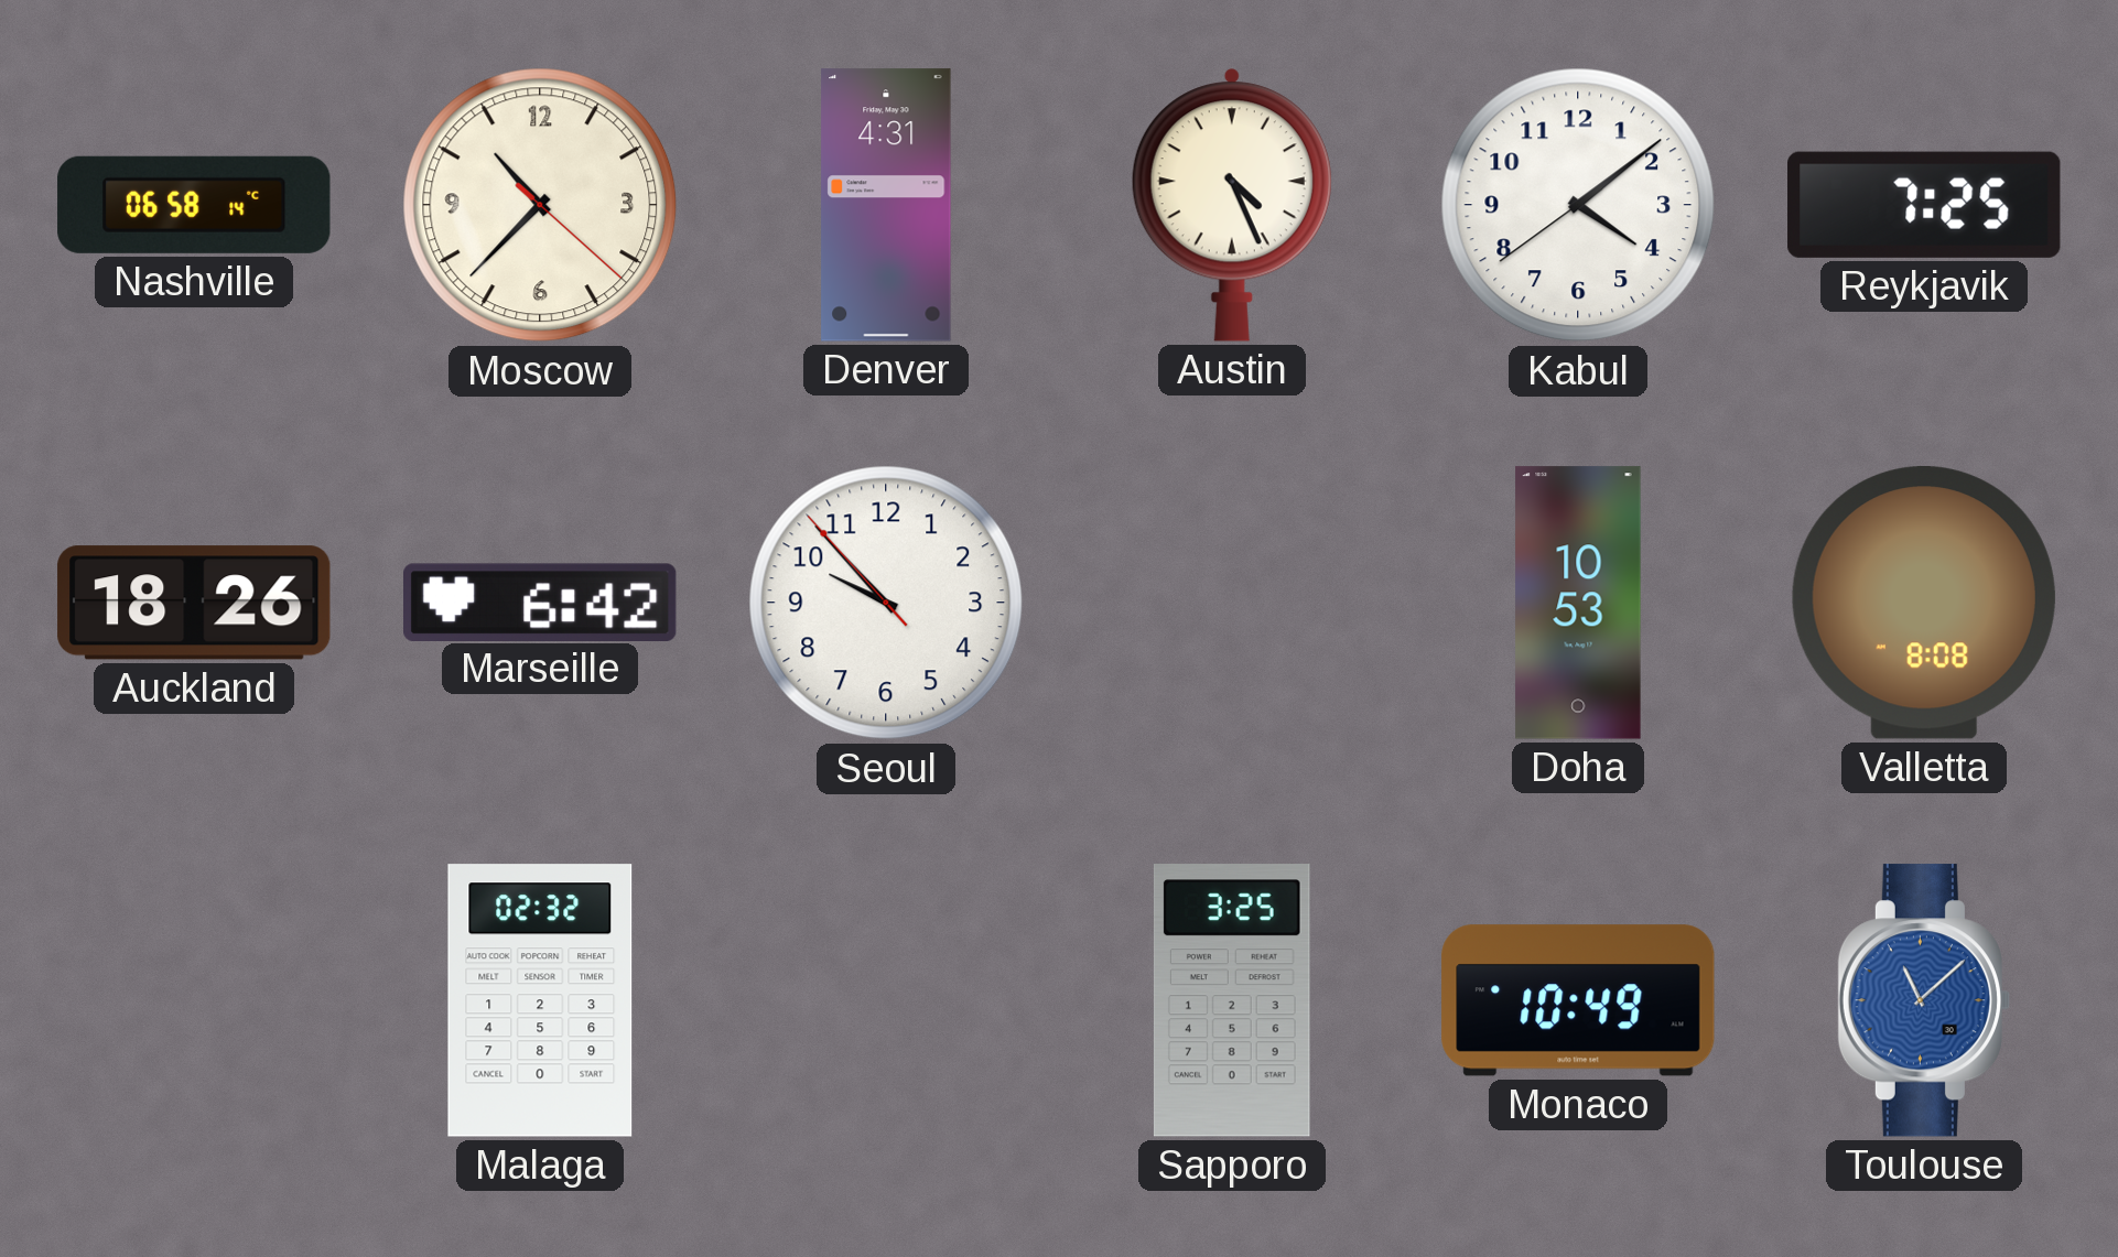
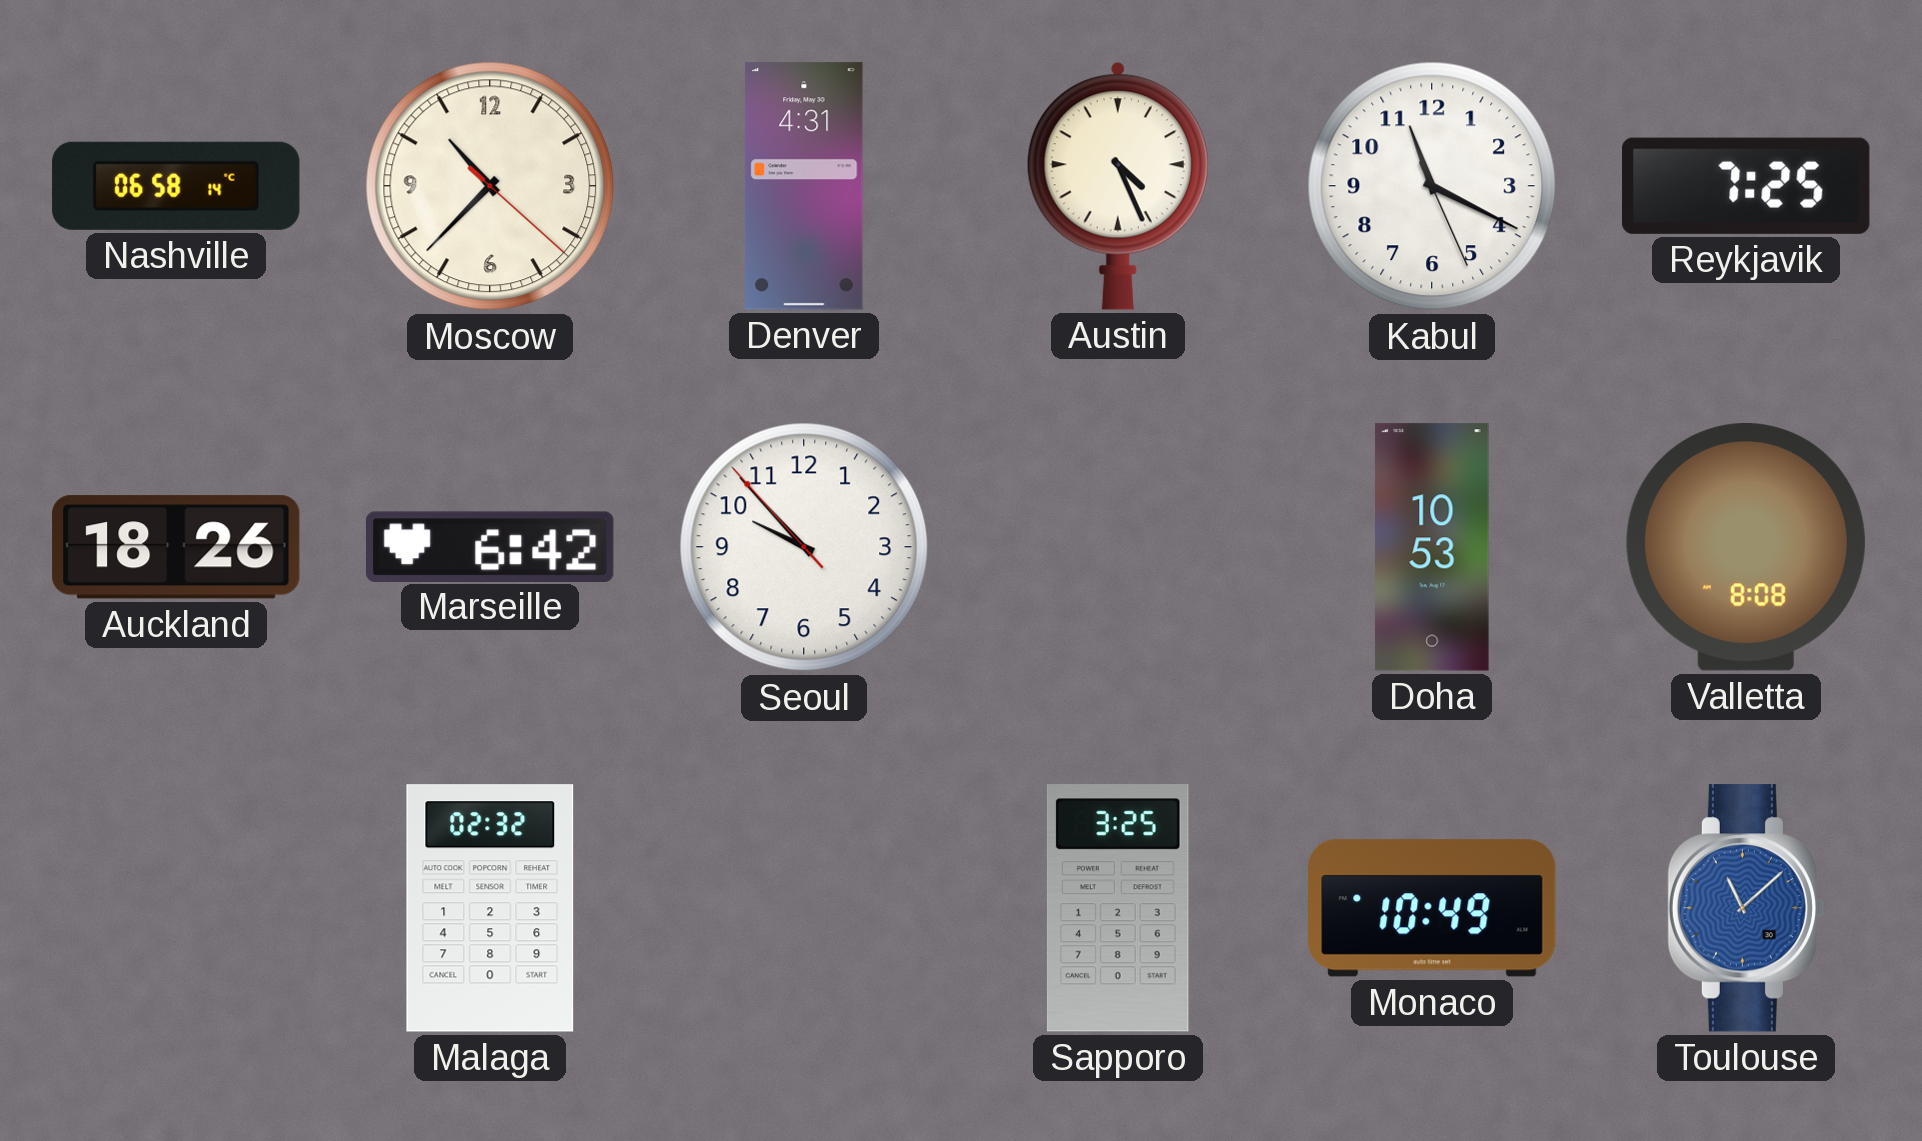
Kabul: 4:08 -> 11:19 (1432, 186)
